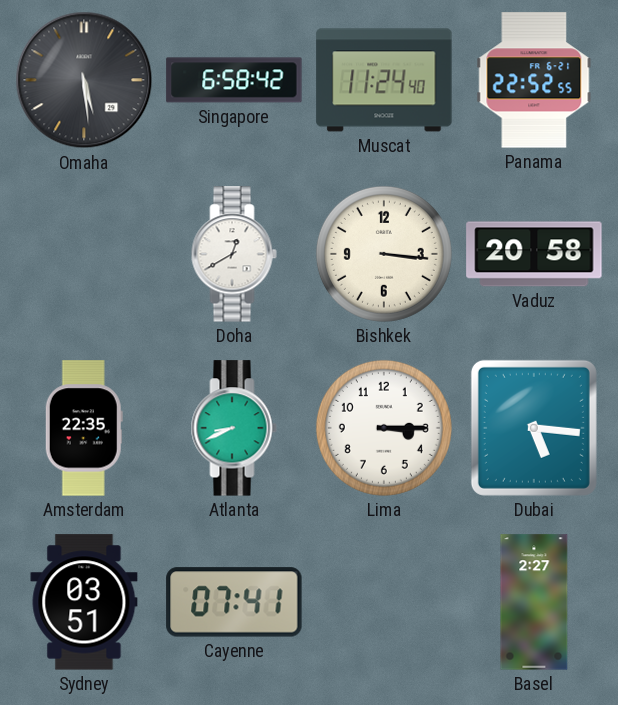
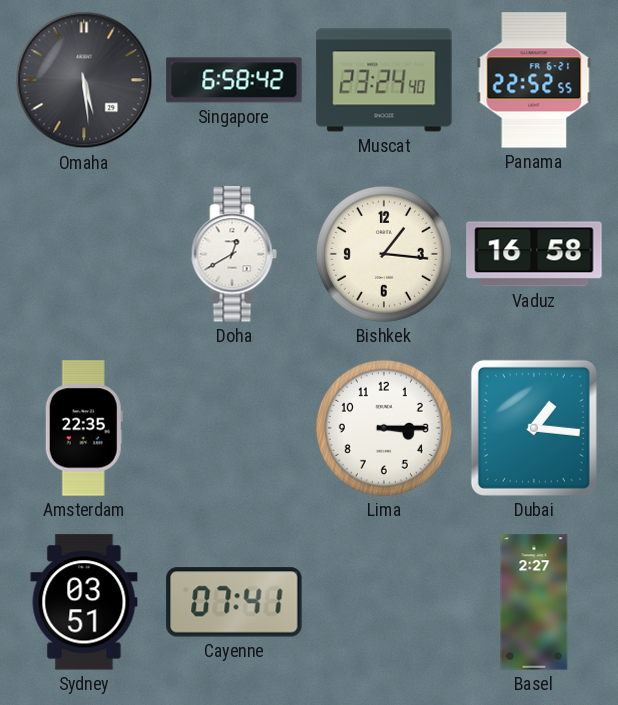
Muscat: 11:24 -> 23:24 (384, 80)
Bishkek: 3:16 -> 1:16 (384, 254)
Vaduz: 20:58 -> 16:58 (534, 254)
Atlanta: 8:41 -> none (234, 428)
Dubai: 5:16 -> 1:16 (534, 428)
